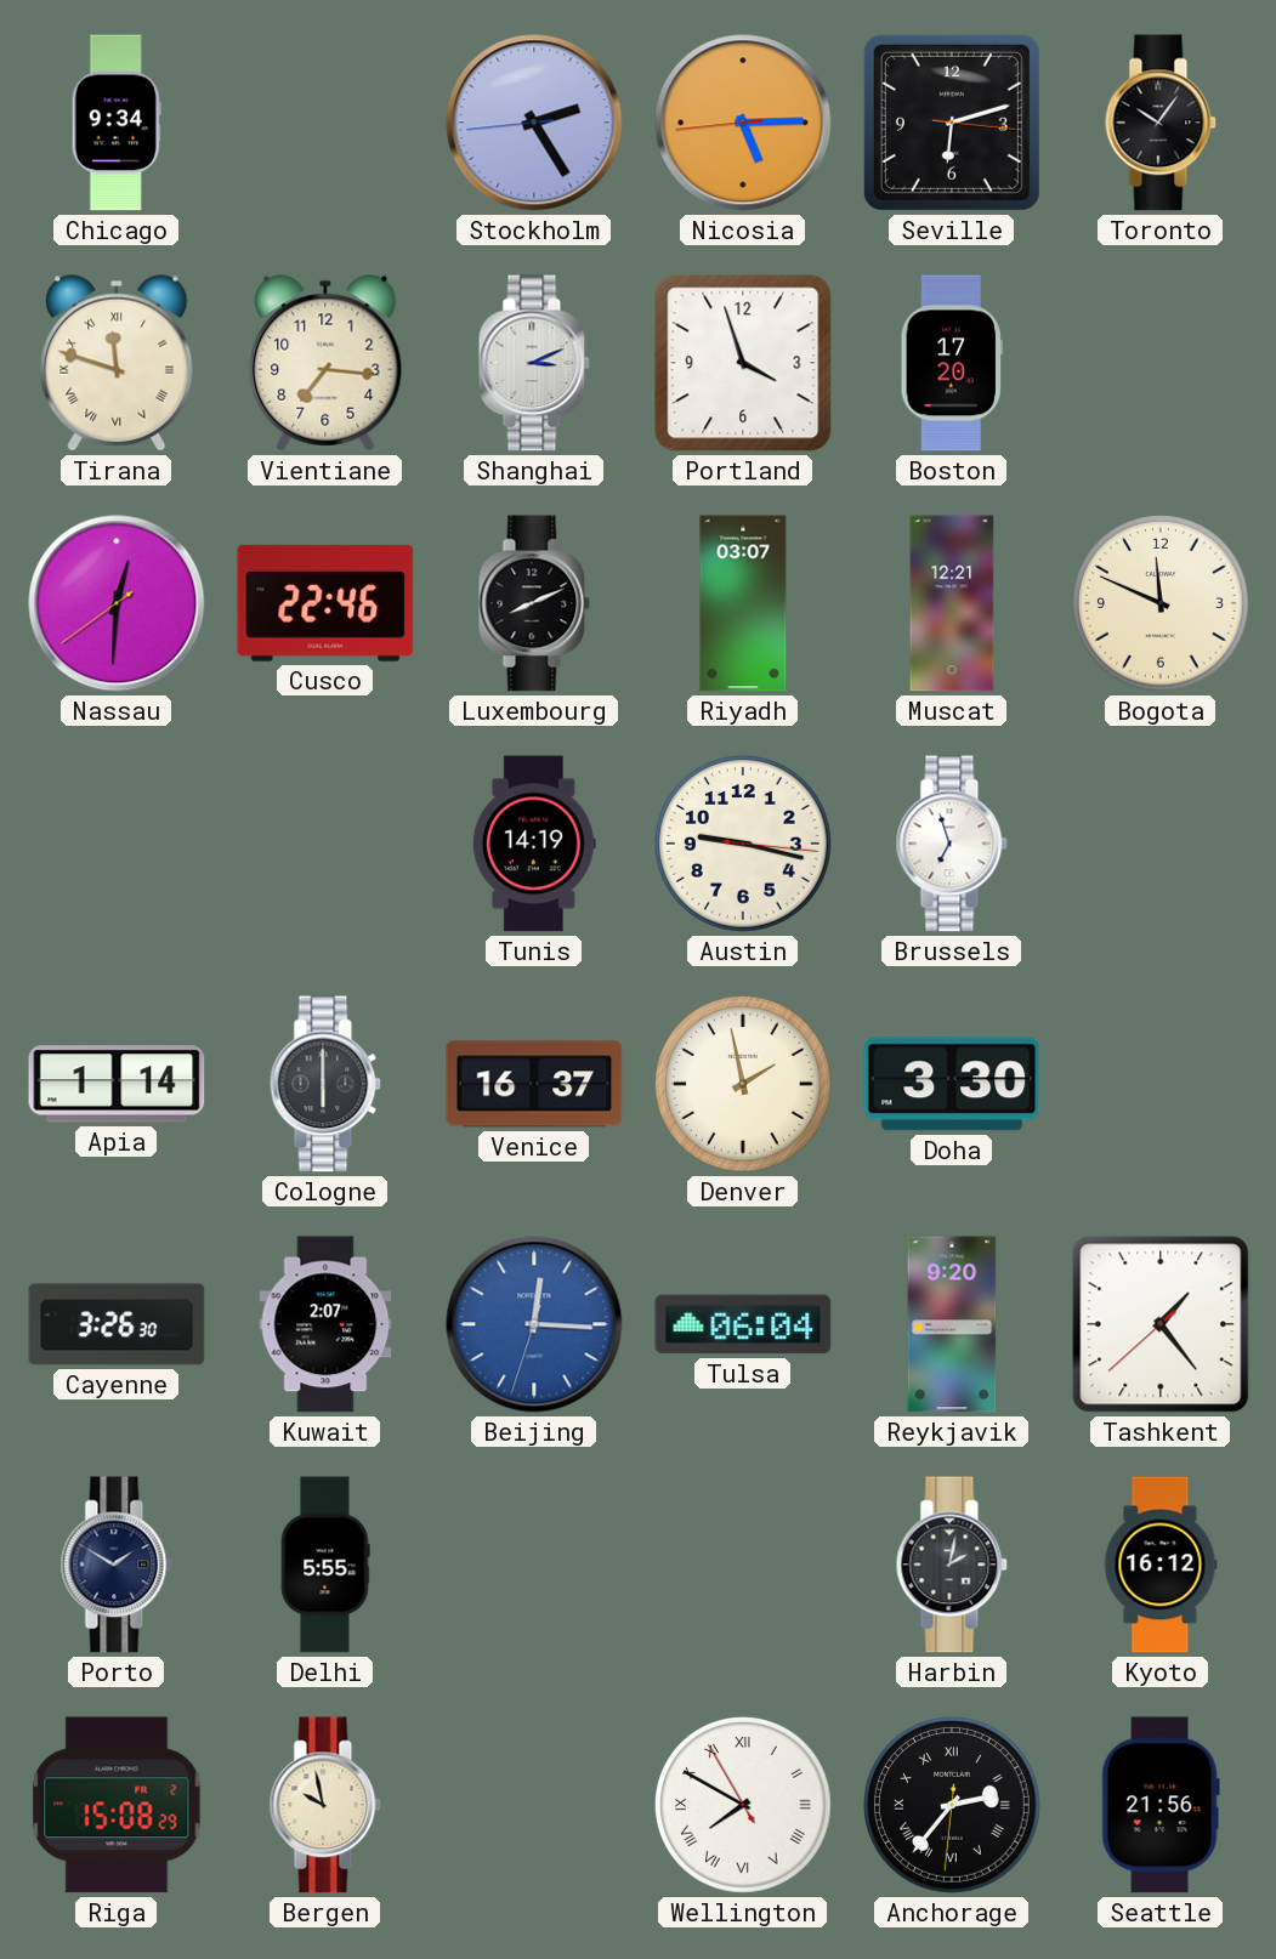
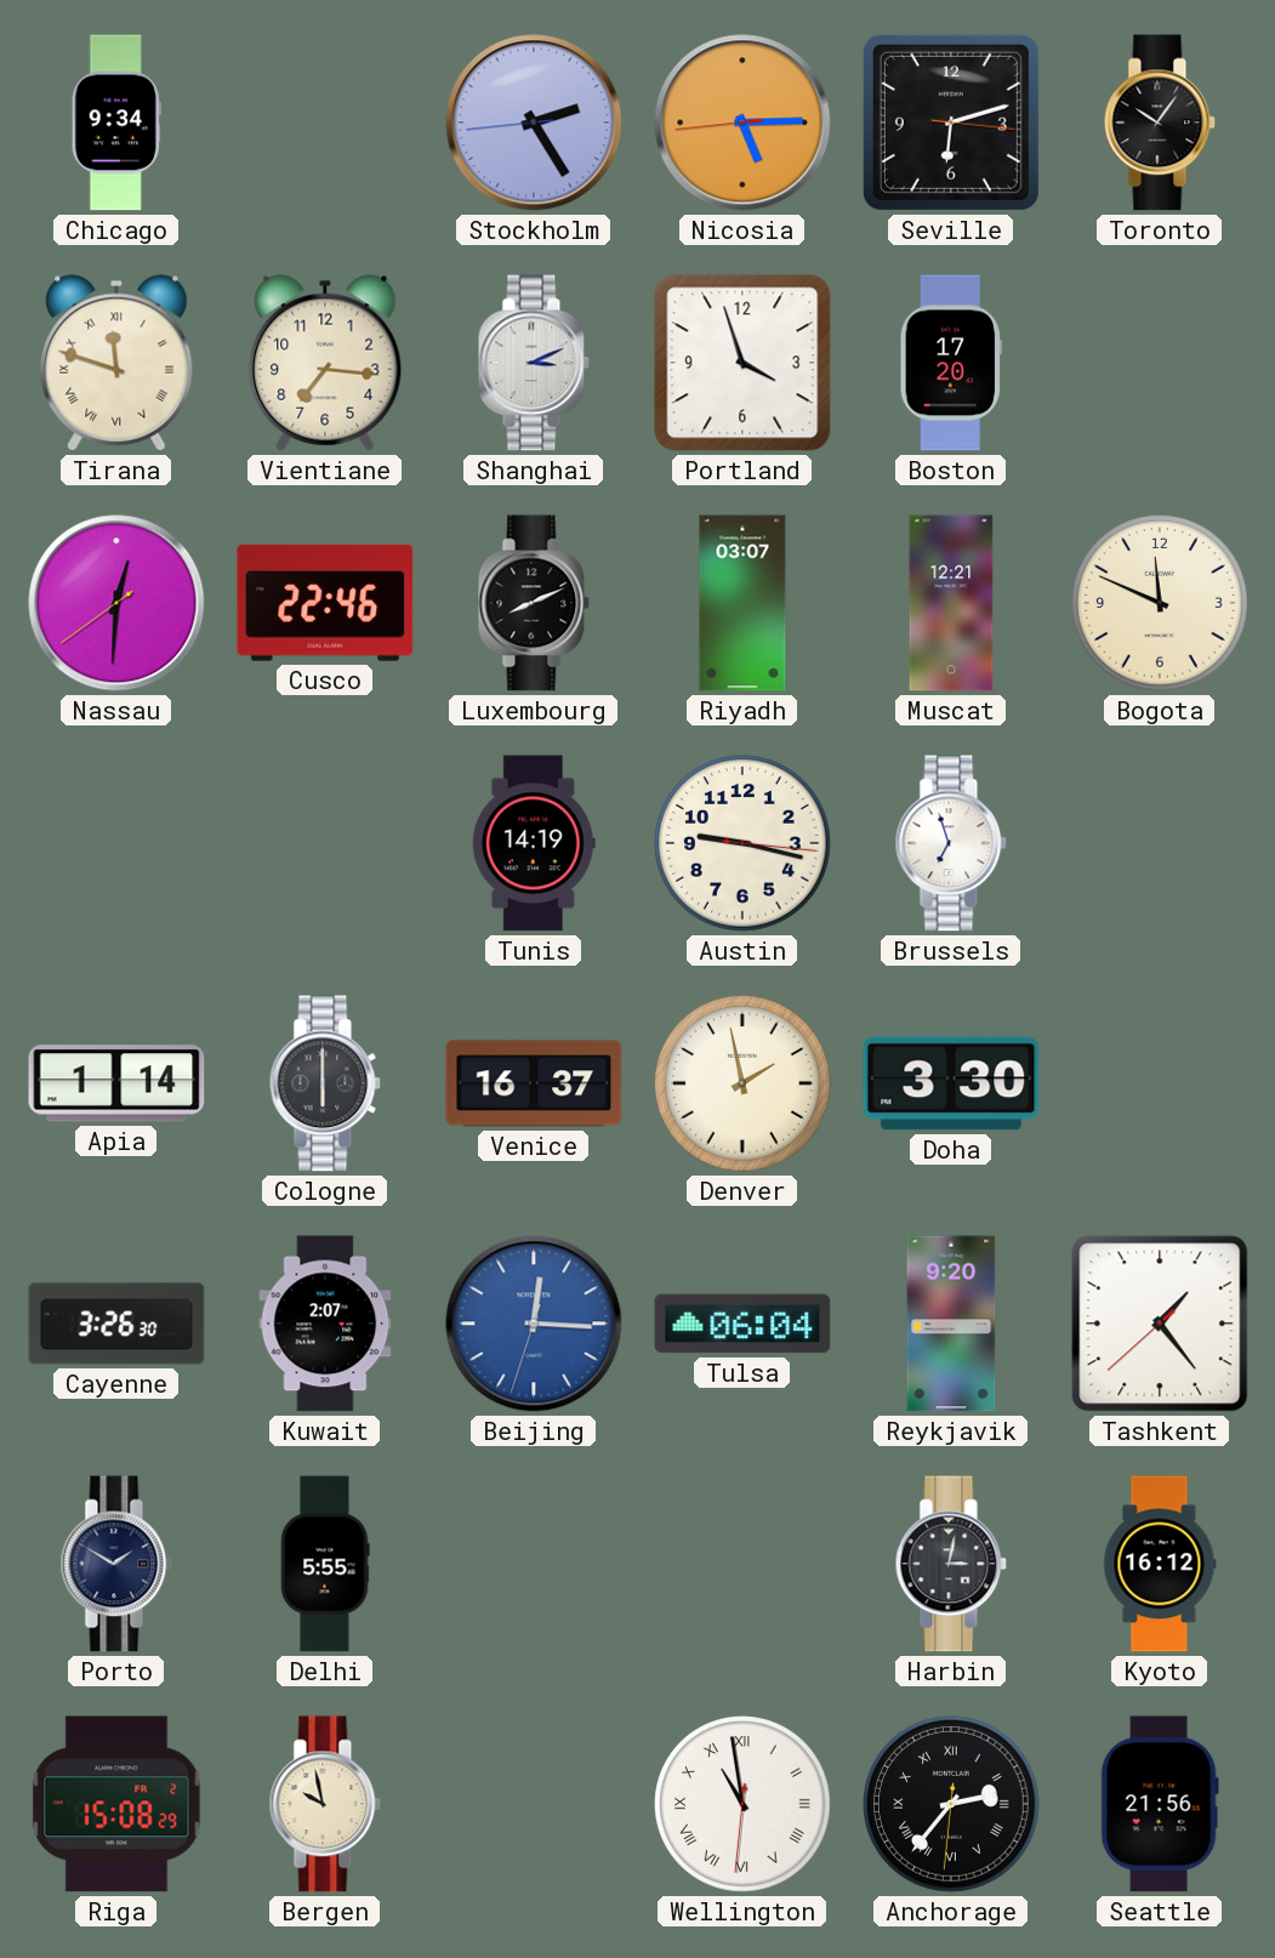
Harbin: 2:02 -> 3:02 (951, 1564)
Wellington: 7:49 -> 10:58 (742, 1805)
